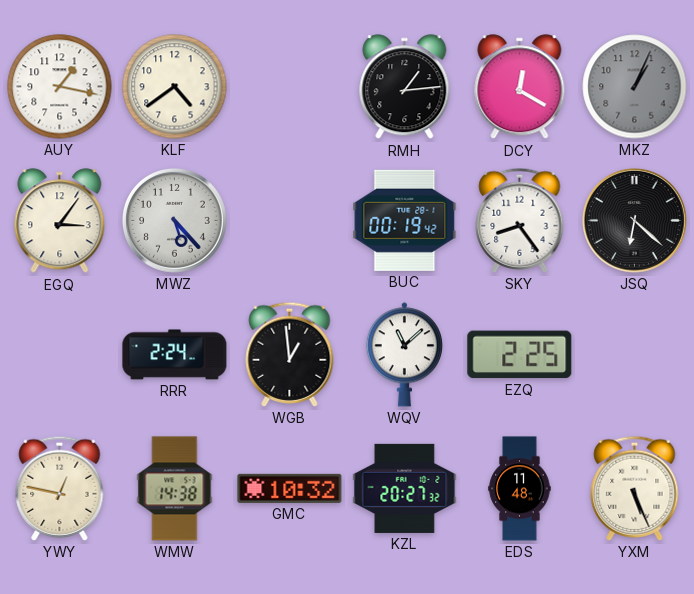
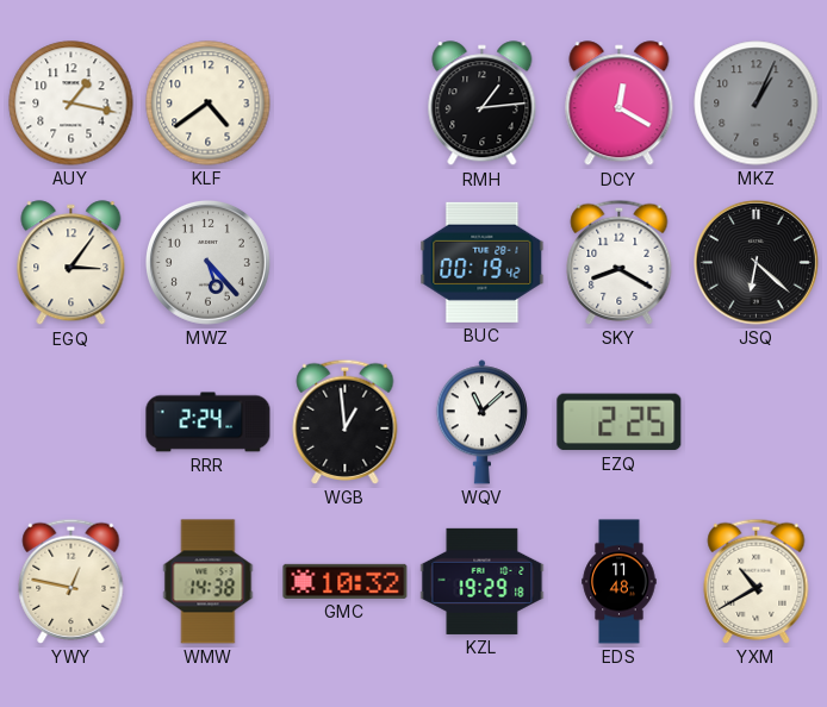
SKY: 8:24 -> 8:20 (620, 262)
KZL: 20:27 -> 19:29 (483, 581)
YXM: 5:26 -> 10:40 (757, 581)
